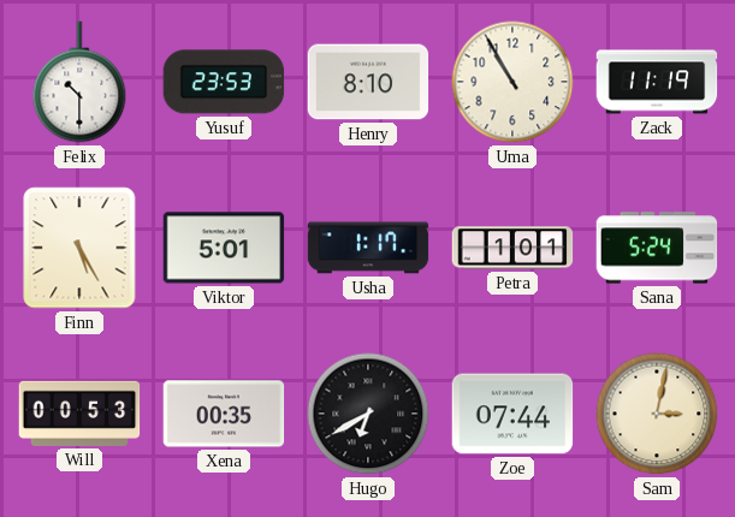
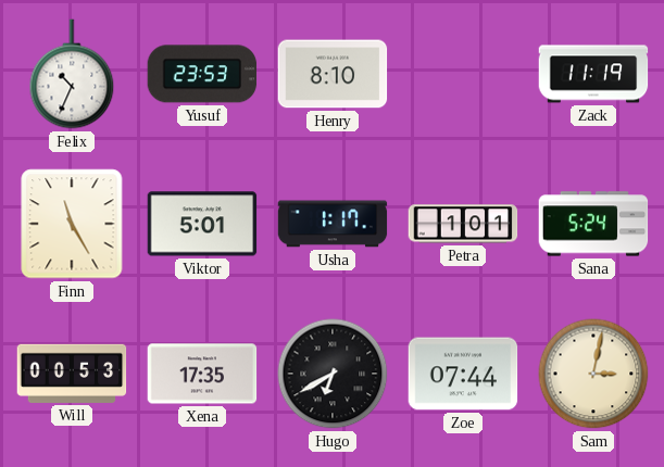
Felix: 10:30 -> 10:34 (72, 74)
Uma: 10:55 -> none (512, 82)
Finn: 5:25 -> 11:25 (72, 224)
Xena: 00:35 -> 17:35 (202, 374)
